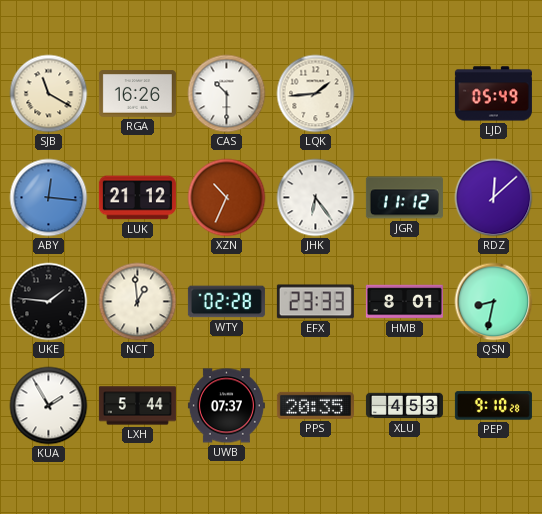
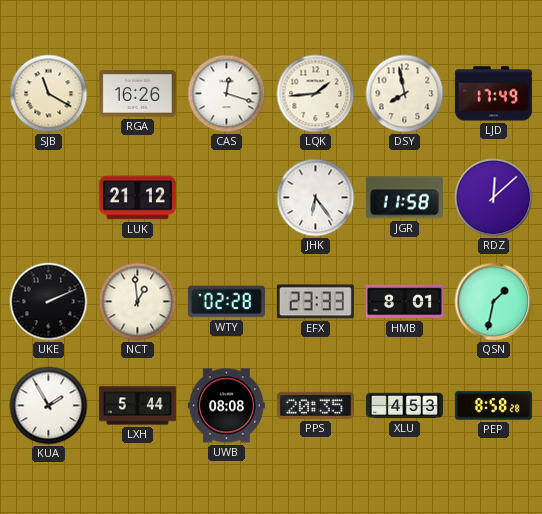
CAS: 10:30 -> 12:18 (227, 94)
DSY: none -> 7:58 (405, 94)
LJD: 05:49 -> 17:49 (493, 94)
ABY: 12:16 -> none (49, 198)
XZN: 10:34 -> none (227, 198)
JGR: 11:12 -> 11:58 (404, 198)
UKE: 1:46 -> 2:11 (49, 302)
QSN: 8:32 -> 1:32 (494, 302)
UWB: 07:37 -> 08:08 (226, 406)
PEP: 9:10 -> 8:58 (493, 406)
